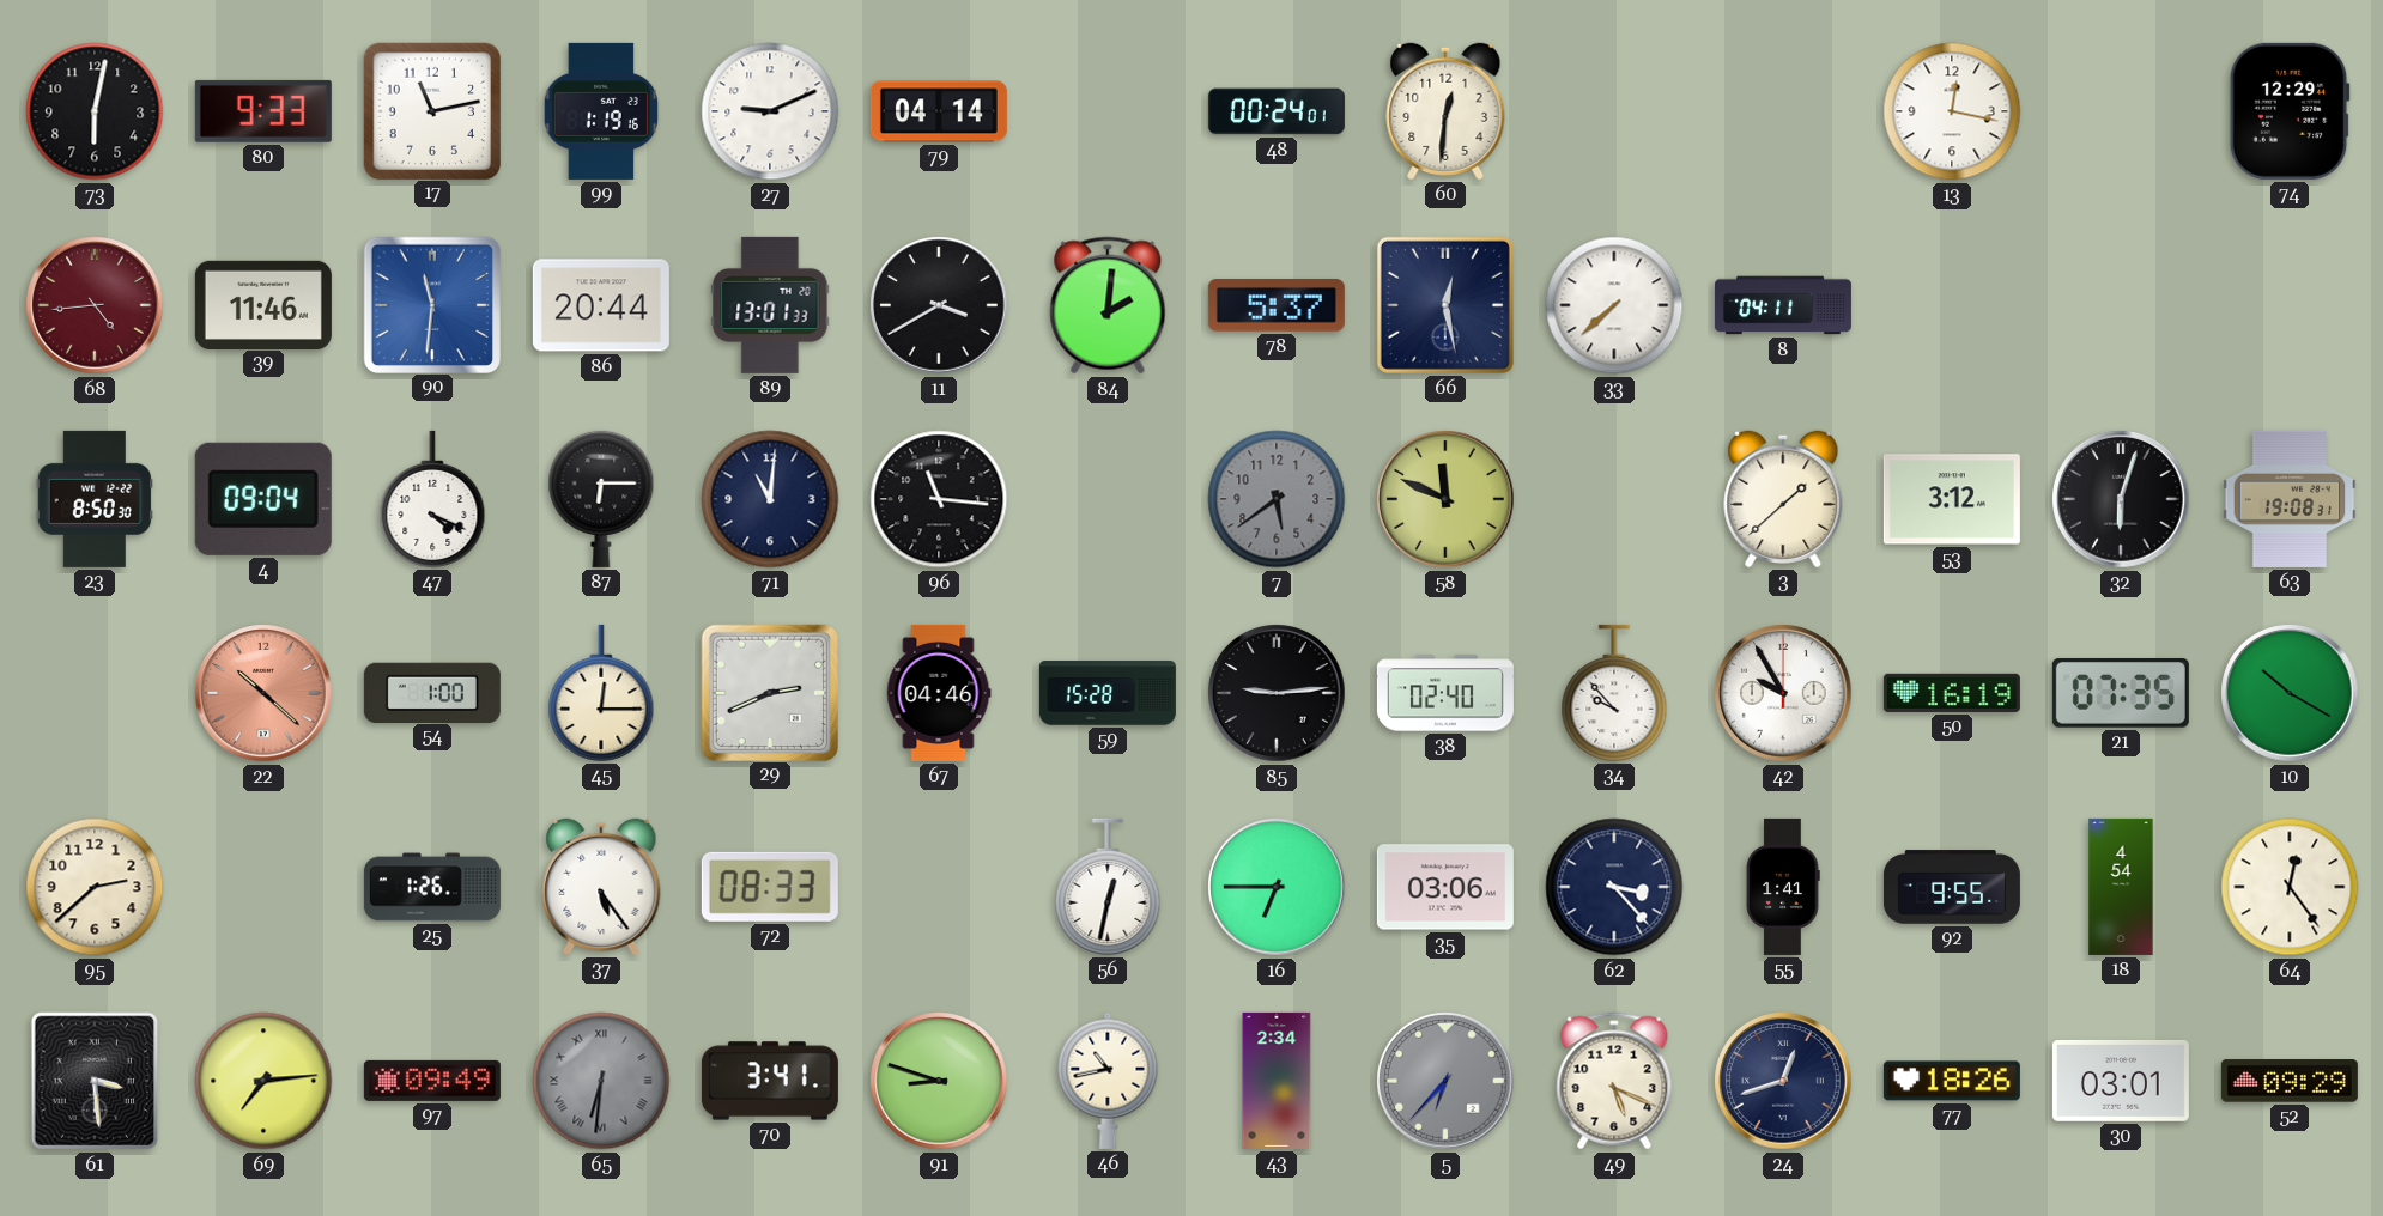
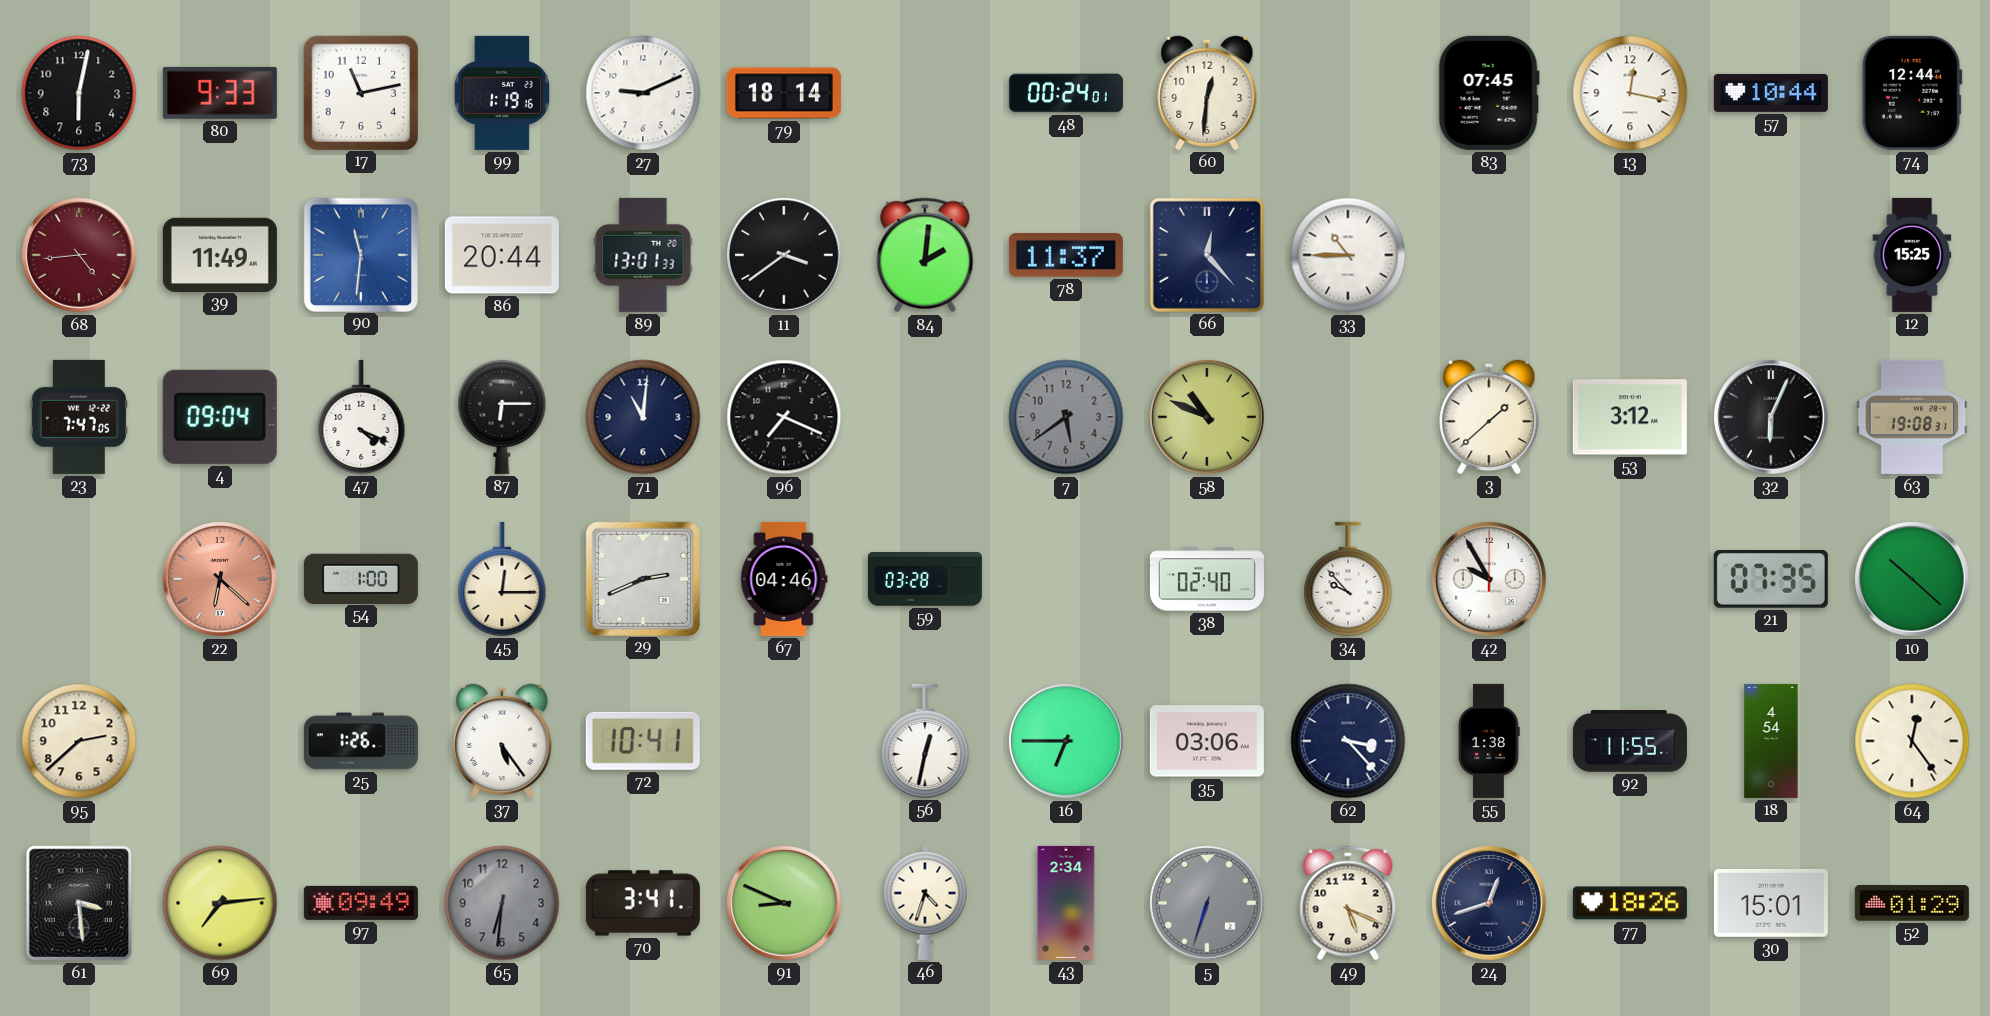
79: 04:14 -> 18:14 (784, 93)
83: none -> 07:45 (1489, 93)
57: none -> 10:44 (1771, 93)
74: 12:29 -> 12:44 (1912, 93)
39: 11:46 -> 11:49 (220, 254)
11: 3:40 -> 3:39 (784, 255)
78: 5:37 -> 11:37 (1066, 255)
66: 12:28 -> 12:23 (1207, 255)
33: 7:38 -> 10:45 (1348, 255)
8: 04:11 -> none (1783, 305)
12: none -> 15:25 (1912, 255)
23: 8:50 -> 7:47 (79, 417)
96: 11:16 -> 7:19 (784, 417)
58: 11:49 -> 10:49 (1207, 417)
32: 6:03 -> 6:04 (1771, 417)
22: 10:22 -> 6:22 (220, 579)
59: 15:28 -> 03:28 (925, 579)
85: 9:14 -> none (1277, 693)
50: 16:19 -> none (1952, 693)
10: 10:20 -> 10:22 (1912, 579)
72: 08:33 -> 10:41 (643, 741)
55: 1:41 -> 1:38 (1489, 741)
92: 9:55 -> 11:55 (1630, 741)
65 numerals: Roman -> Arabic (502, 903)
91: 8:48 -> 8:49 (784, 903)
46: 10:43 -> 4:33 (925, 903)
5: 6:37 -> 6:33 (1207, 903)
30: 03:01 -> 15:01 (1771, 903)
52: 09:29 -> 01:29 (1912, 903)
